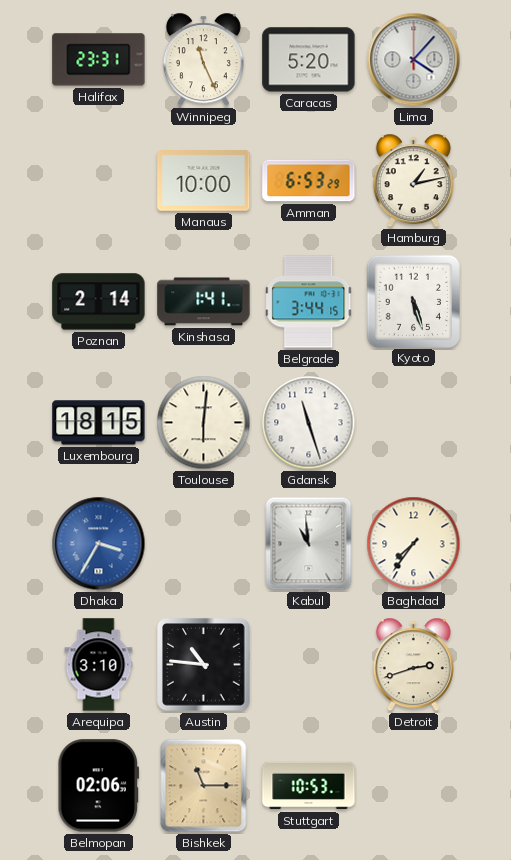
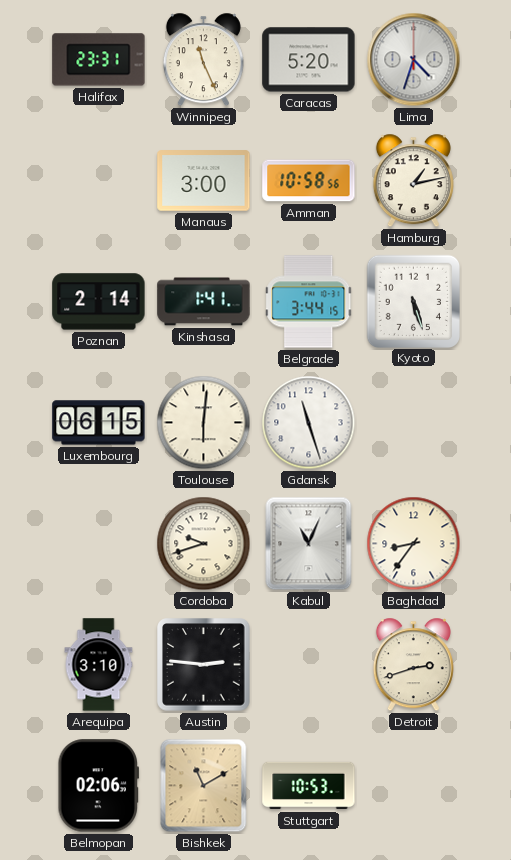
Lima: 4:07 -> 4:33 (414, 60)
Manaus: 10:00 -> 3:00 (204, 181)
Amman: 6:53 -> 10:58 (309, 181)
Luxembourg: 18:15 -> 06:15 (99, 423)
Dhaka: 3:35 -> none (99, 544)
Cordoba: none -> 9:42 (204, 544)
Kabul: 10:59 -> 11:04 (309, 544)
Baghdad: 7:36 -> 8:36 (414, 544)
Austin: 10:46 -> 2:46 (204, 665)
Bishkek: 11:15 -> 11:10 (204, 786)
